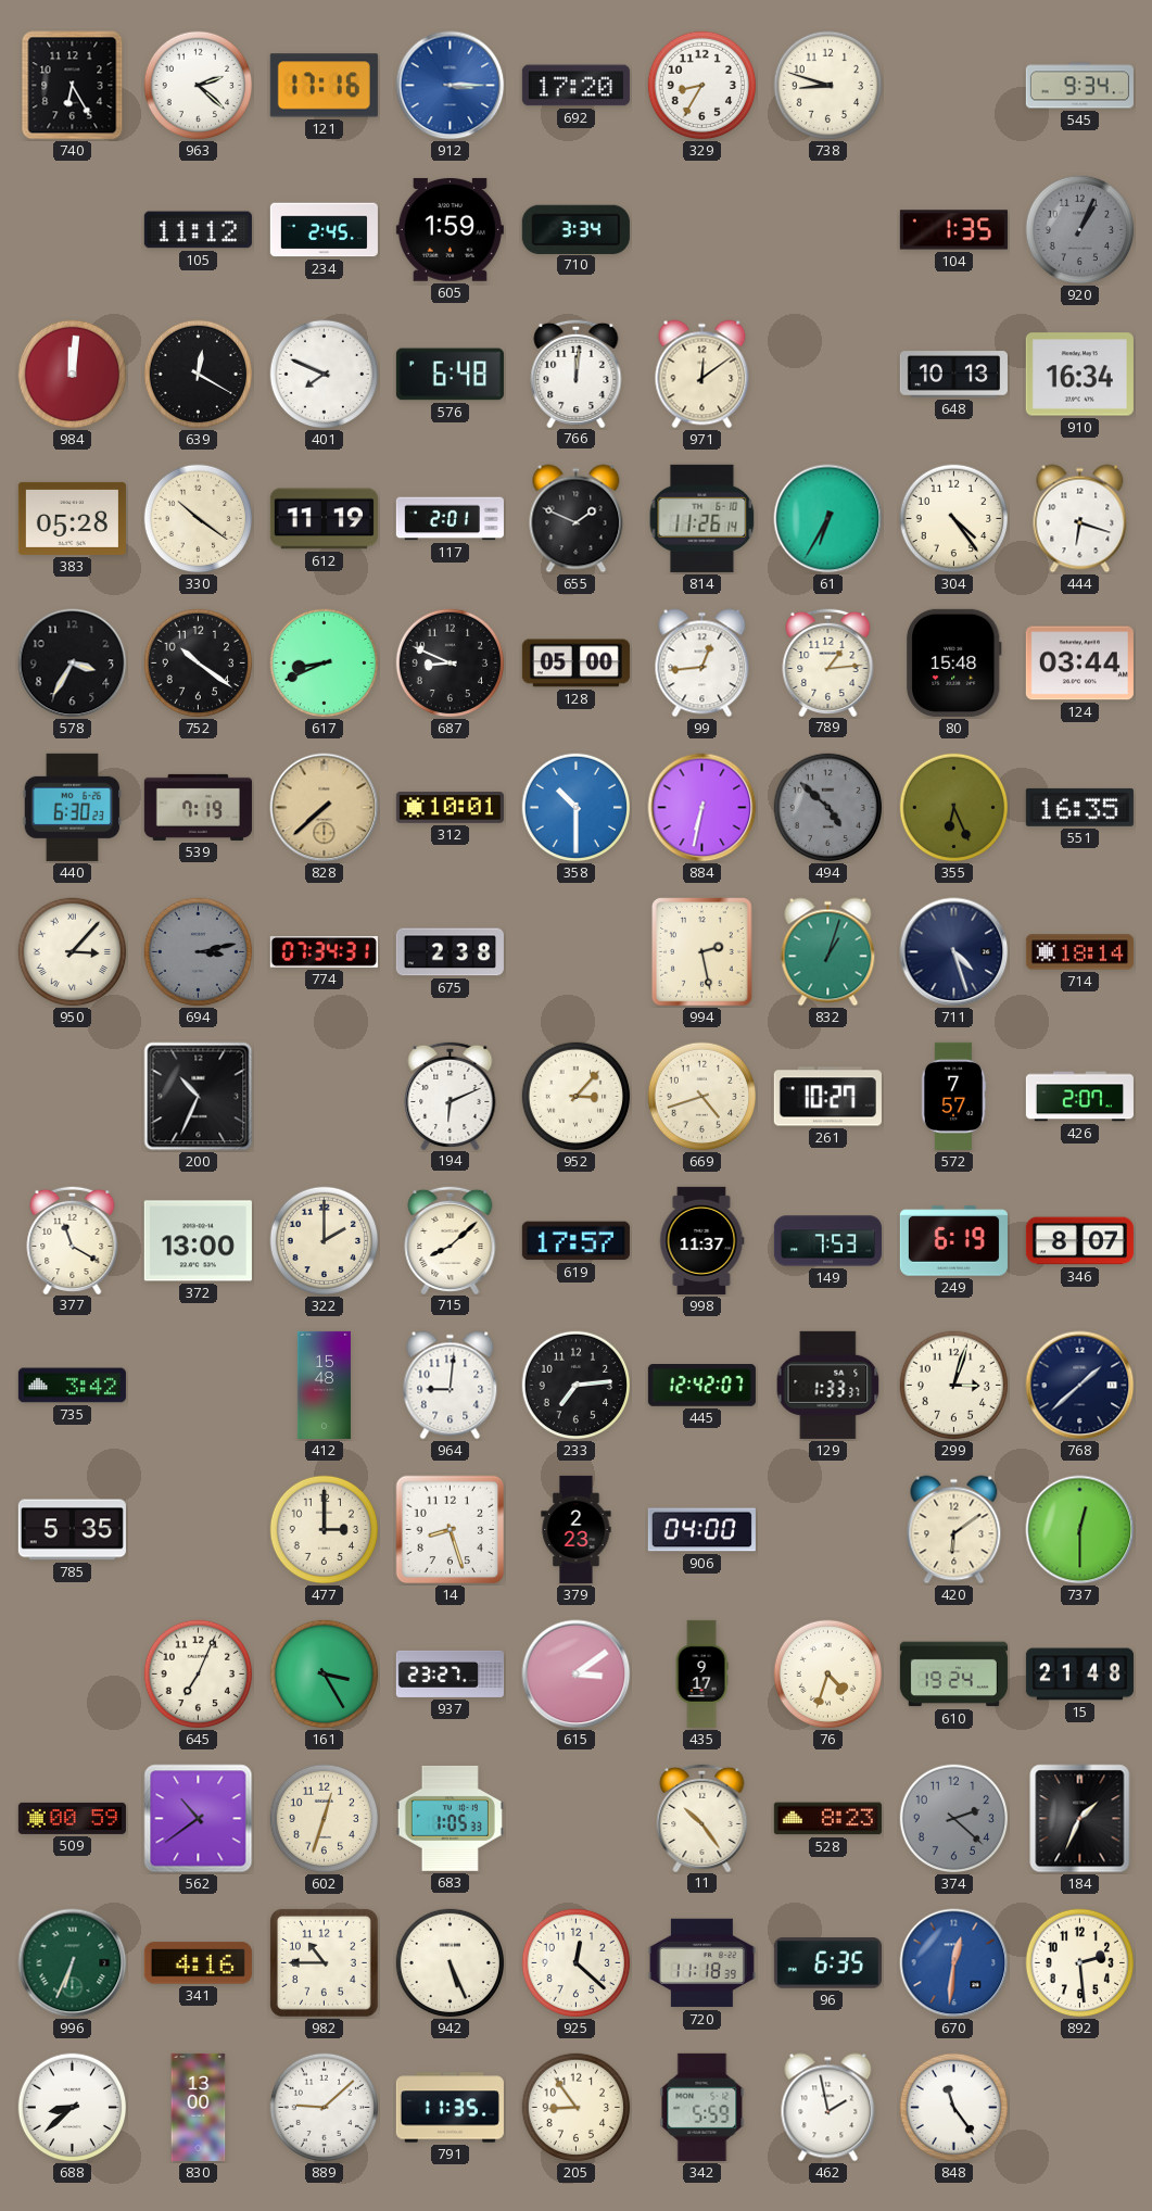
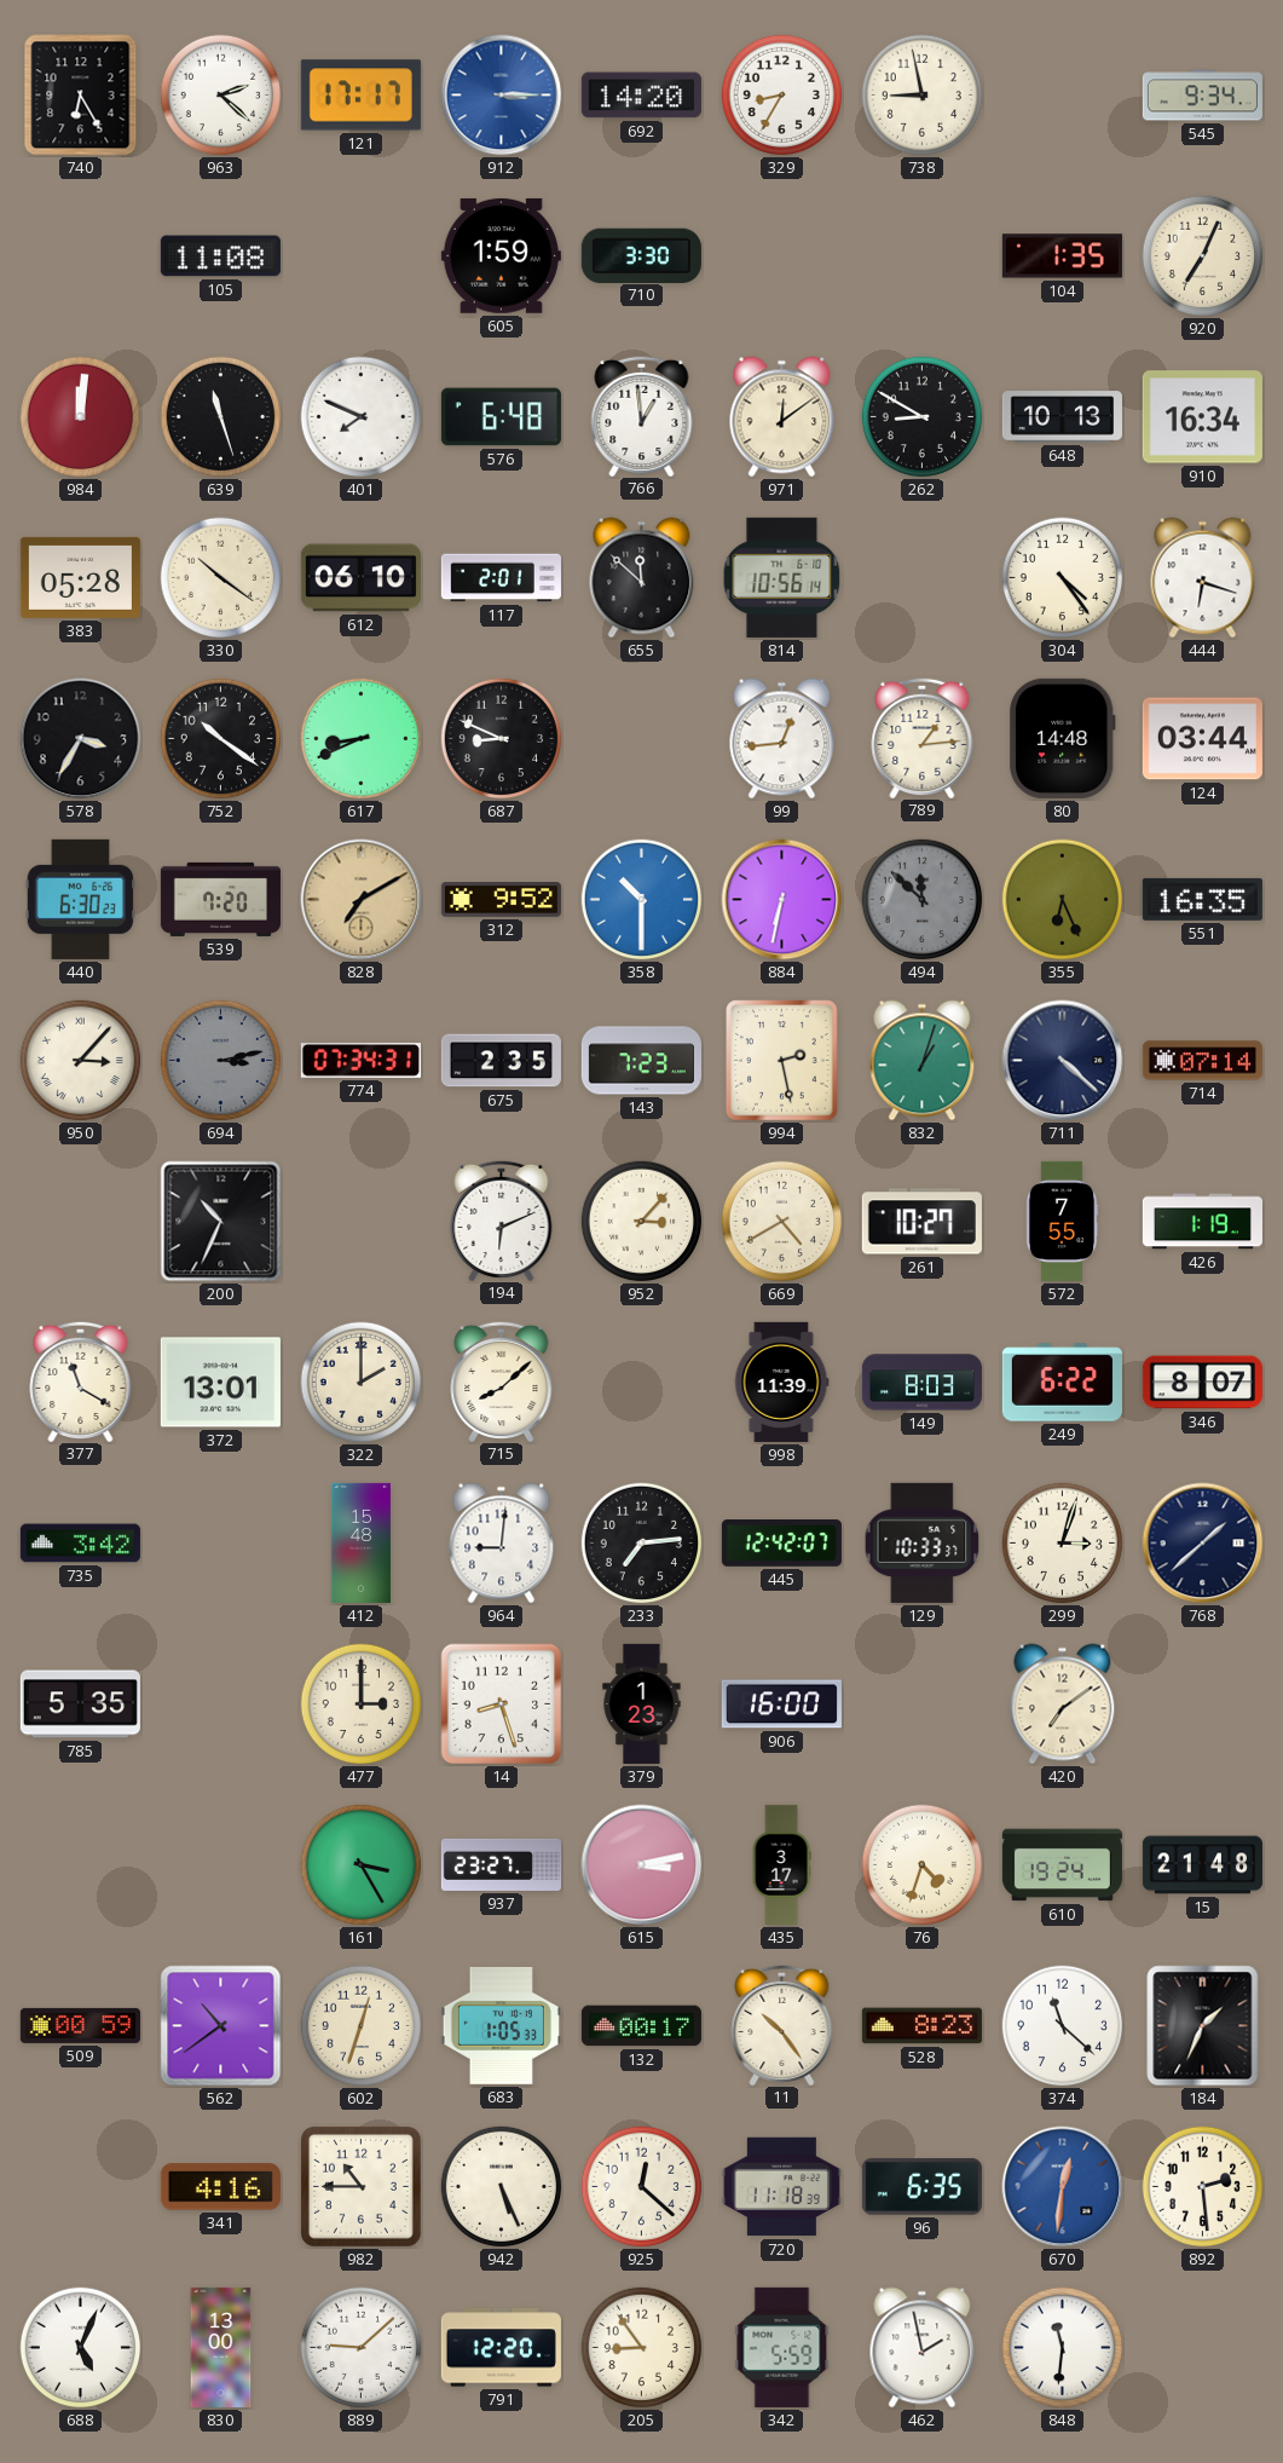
121: 17:16 -> 17:17 (360, 96)
692: 17:20 -> 14:20 (641, 96)
738: 8:48 -> 8:58 (923, 96)
105: 11:12 -> 11:08 (220, 256)
234: 2:45 -> none (324, 230)
710: 3:34 -> 3:30 (641, 255)
920: 1:04 -> 7:04 (1203, 256)
920 dial: grey -> cream (1203, 256)
639: 12:20 -> 11:27 (221, 417)
766: 12:01 -> 12:59 (642, 415)
262: none -> 8:50 (923, 417)
612: 11:19 -> 06:10 (360, 578)
655: 1:49 -> 11:52 (642, 578)
814: 11:26 -> 10:56 (782, 577)
61: 6:35 -> none (828, 519)
128: 05:00 -> none (575, 664)
80: 15:48 -> 14:48 (1063, 738)
539: 7:19 -> 7:20 (220, 899)
828: 7:38 -> 7:10 (362, 900)
312: 10:01 -> 9:52 (501, 900)
494: 4:52 -> 11:52 (923, 900)
675: 2:38 -> 2:35 (501, 1061)
143: none -> 7:23 (641, 1061)
711: 4:27 -> 4:22 (1063, 1061)
714: 18:14 -> 07:14 (1202, 1061)
669: 4:42 -> 4:40 (782, 1222)
572: 7:57 -> 7:55 (1062, 1221)
426: 2:07 -> 1:19 (1202, 1222)
372: 13:00 -> 13:01 (220, 1383)
619: 17:57 -> none (575, 1241)
998: 11:37 -> 11:39 (781, 1382)
149: 7:53 -> 8:03 (921, 1383)
249: 6:19 -> 6:22 (1062, 1383)
129: 1:33 -> 10:33 (923, 1542)
379: 2:23 -> 1:23 (642, 1703)
906: 04:00 -> 16:00 (781, 1705)
420: 6:09 -> 7:09 (1063, 1705)
737: 12:30 -> none (1080, 1530)
645: 7:04 -> none (199, 1675)
615: 3:09 -> 3:13 (642, 1865)
435: 9:17 -> 3:17 (781, 1864)
132: none -> 00:17 (641, 2026)
374: 2:22 -> 11:22 (1063, 2026)
374 dial: grey -> white (1063, 2026)
996: 6:34 -> none (73, 1963)
688: 8:38 -> 5:04 (81, 2348)
791: 11:35 -> 12:20 (501, 2348)
848: 11:24 -> 11:31 (1063, 2348)
